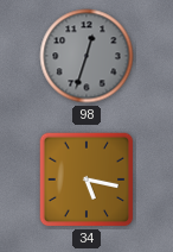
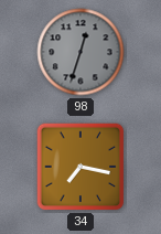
34: 5:17 -> 7:17 (80, 167)
